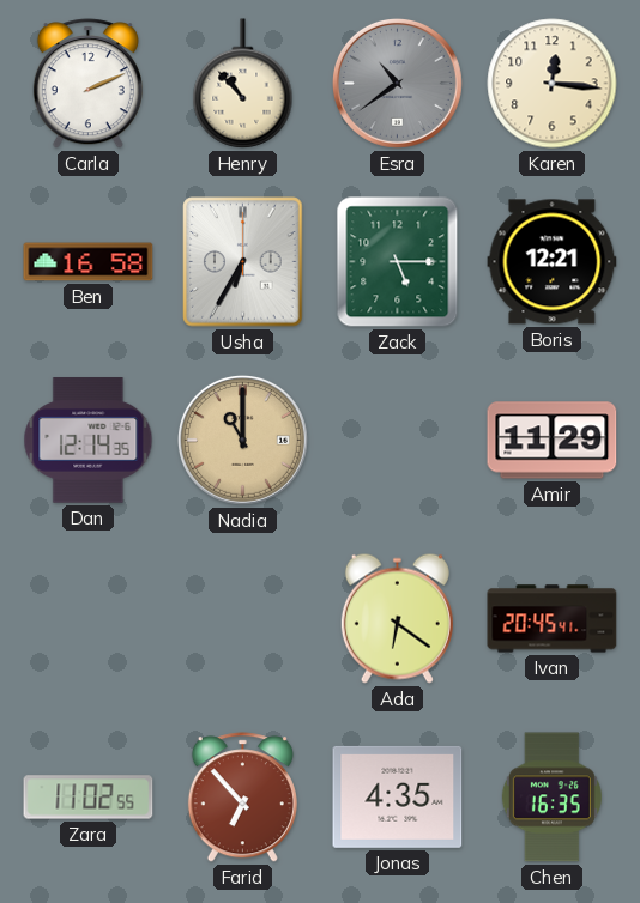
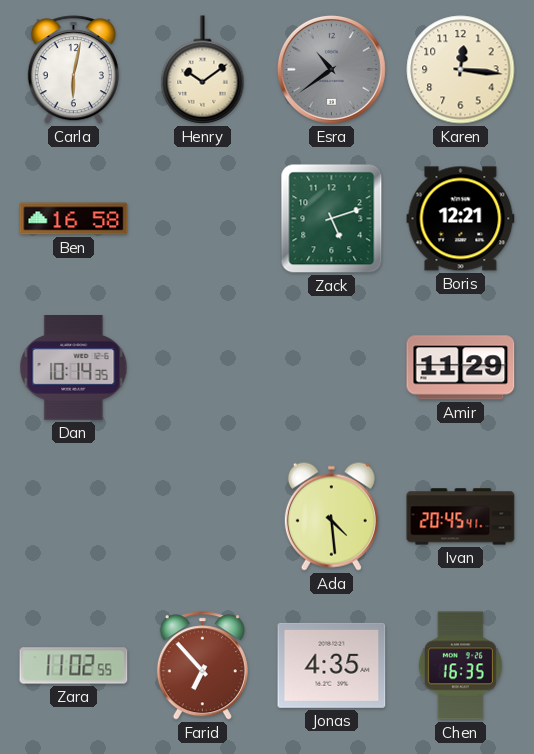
Carla: 2:11 -> 6:02 (73, 70)
Henry: 10:53 -> 10:09 (203, 70)
Usha: 6:35 -> none (243, 262)
Zack: 5:15 -> 5:12 (332, 219)
Dan: 12:14 -> 10:14 (74, 368)
Nadia: 11:00 -> none (242, 440)
Ada: 6:21 -> 4:29 (331, 516)
